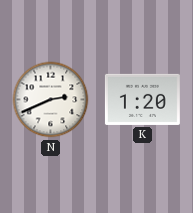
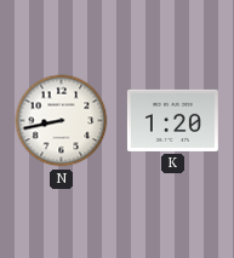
N: 2:41 -> 8:43 (62, 121)
